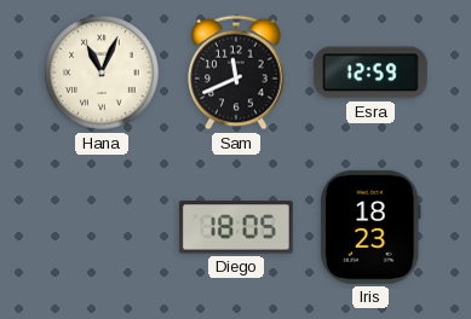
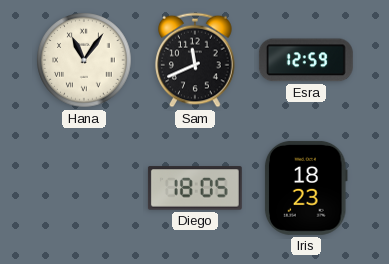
Hana: 11:04 -> 11:06 (84, 60)
